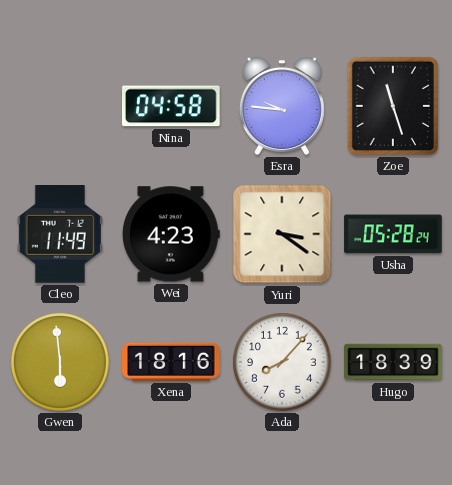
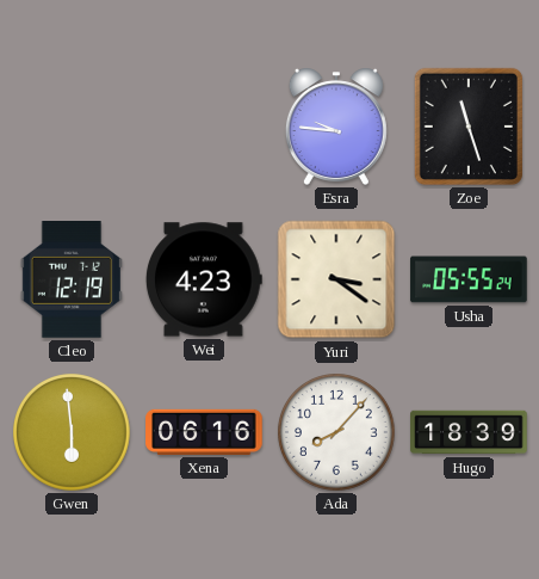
Nina: 04:58 -> none (172, 106)
Cleo: 11:49 -> 12:19 (72, 281)
Usha: 05:28 -> 05:55 (469, 279)
Xena: 18:16 -> 06:16 (204, 432)
